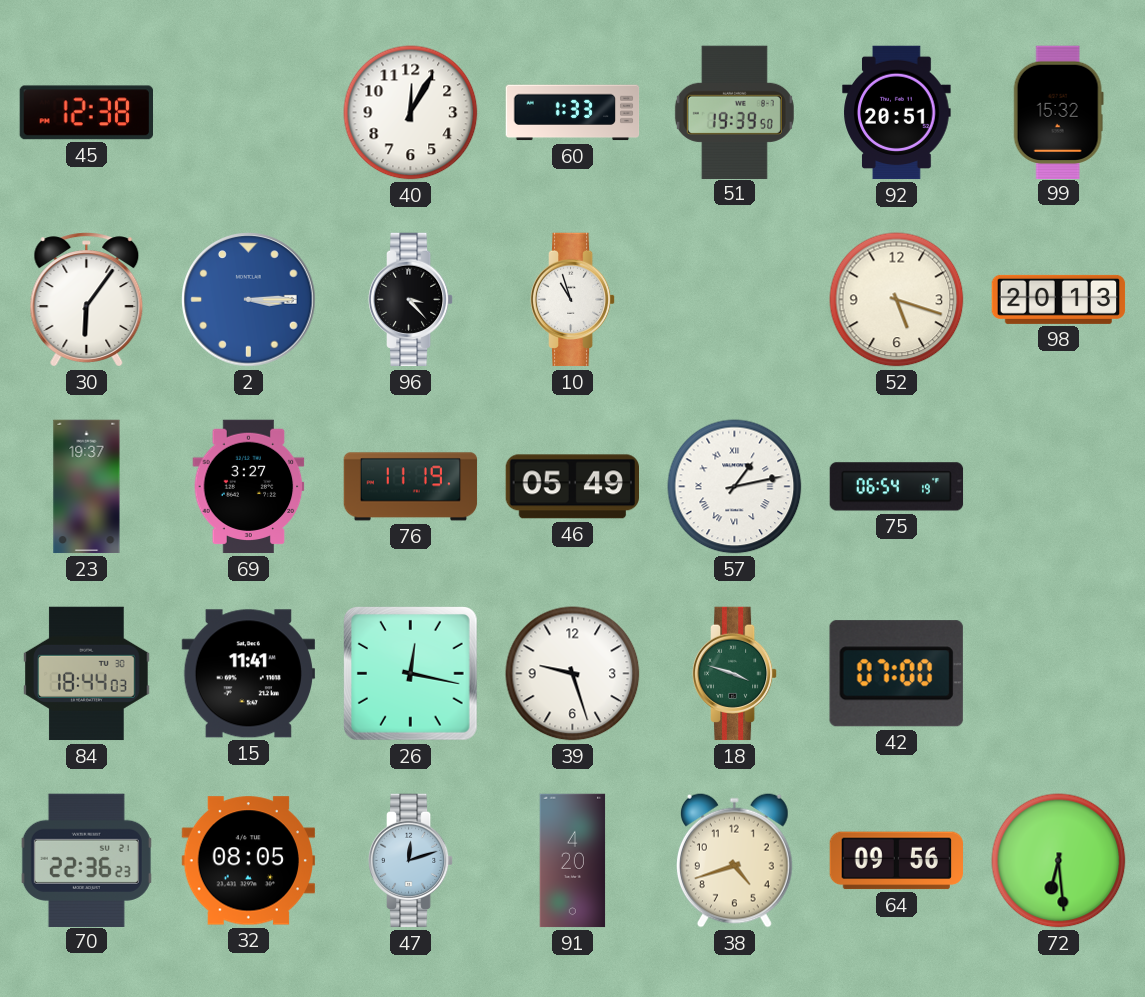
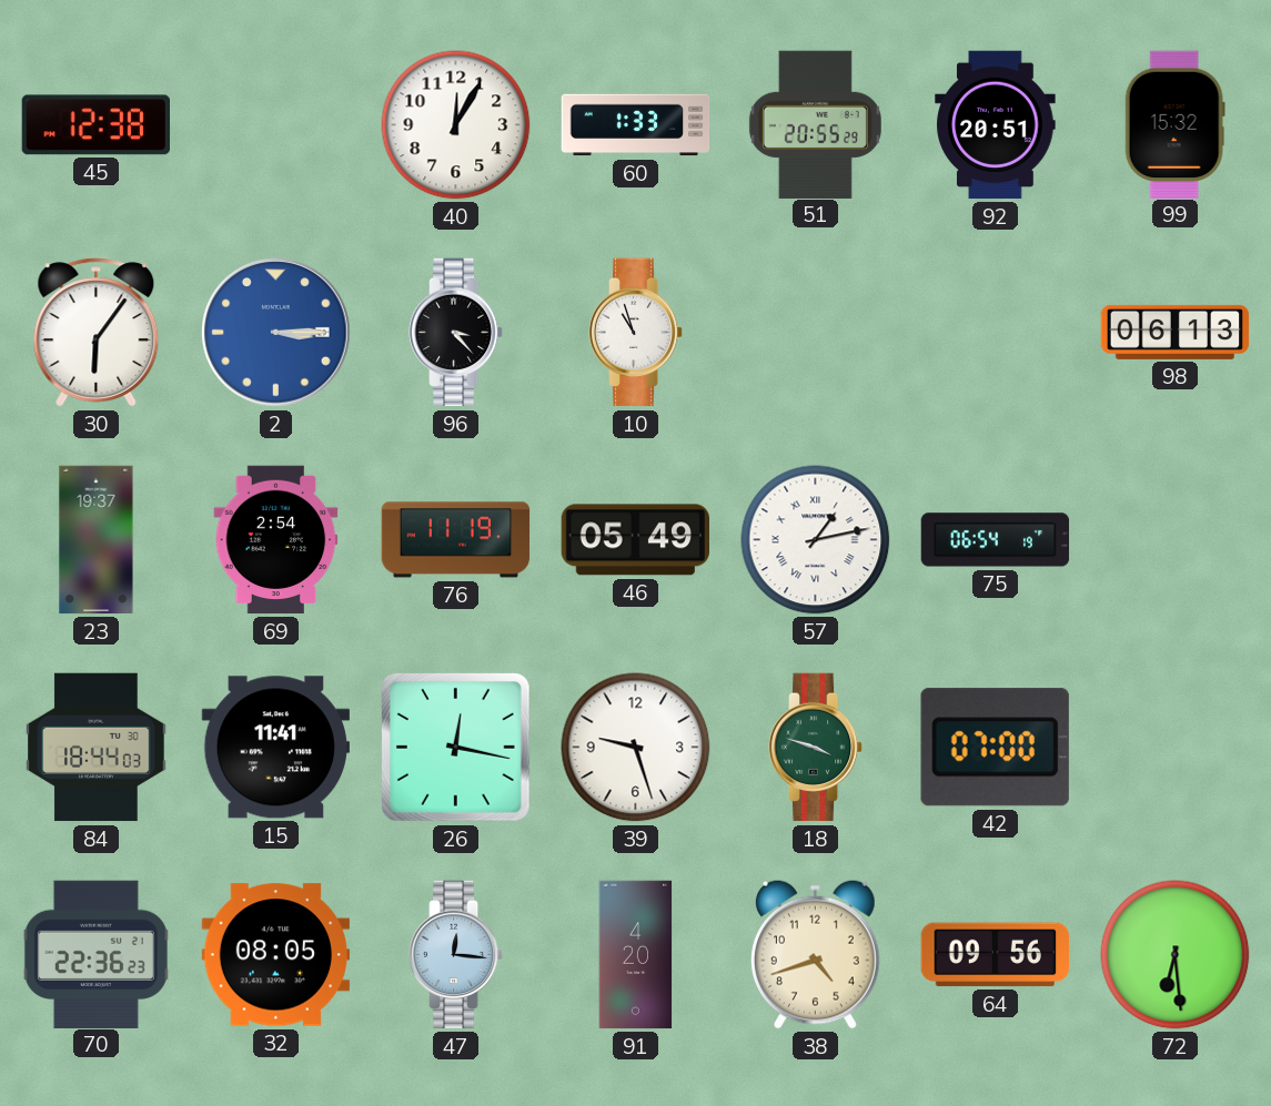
51: 19:39 -> 20:55 (815, 124)
52: 5:18 -> none (897, 300)
98: 20:13 -> 06:13 (1176, 332)
69: 3:27 -> 2:54 (276, 540)
47: 12:12 -> 12:16 (456, 955)
